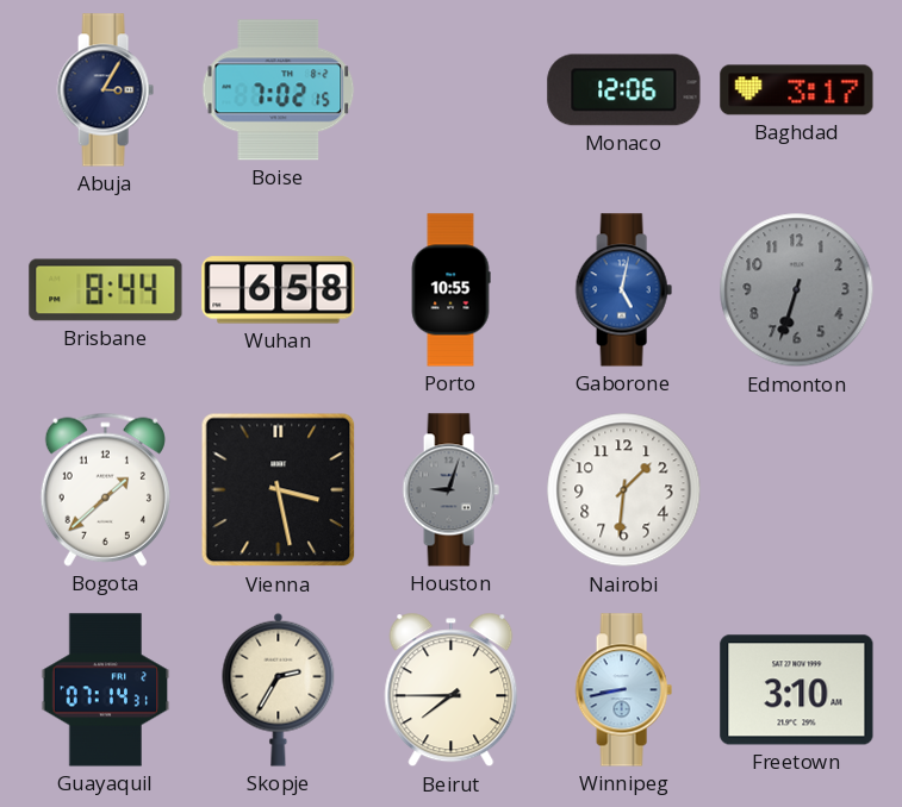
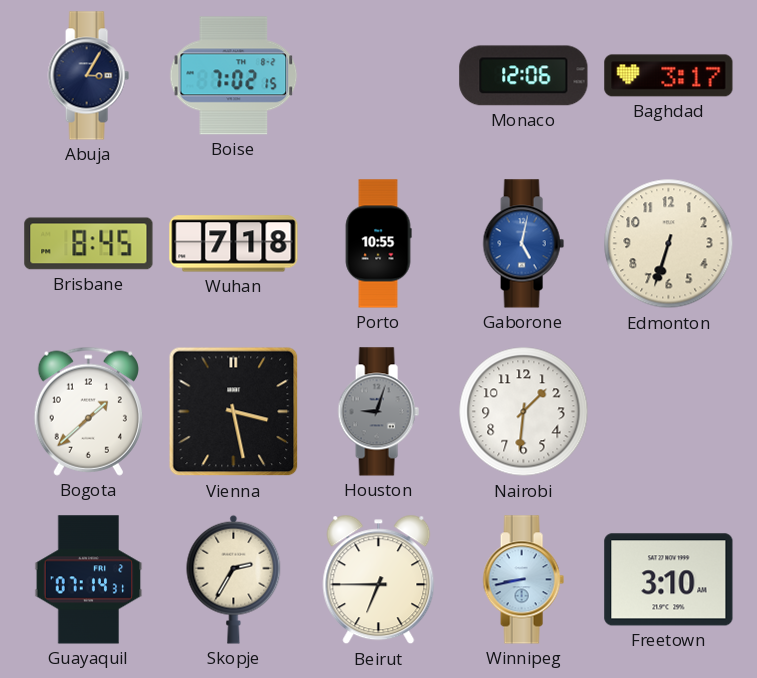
Brisbane: 8:44 -> 8:45 (89, 244)
Wuhan: 6:58 -> 7:18 (234, 244)
Edmonton dial: grey -> cream (669, 244)
Beirut: 7:45 -> 6:45 (379, 580)
